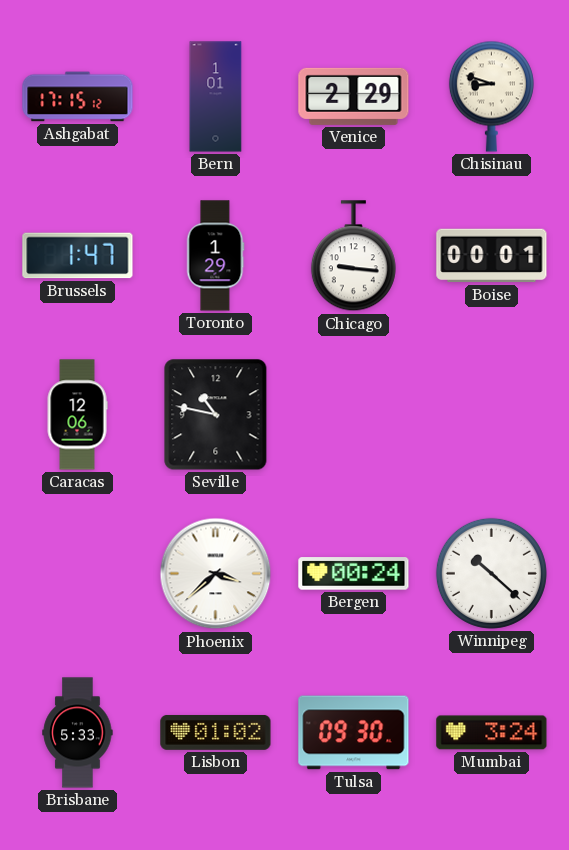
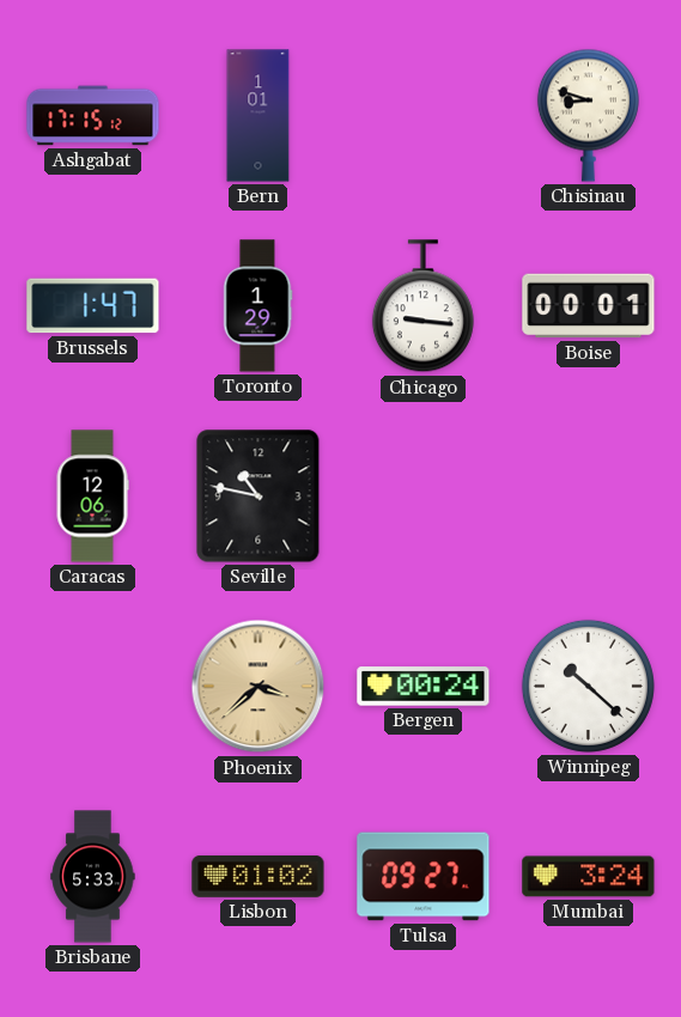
Venice: 2:29 -> none (354, 96)
Phoenix dial: white -> champagne (259, 687)
Tulsa: 09:30 -> 09:27 (424, 877)
